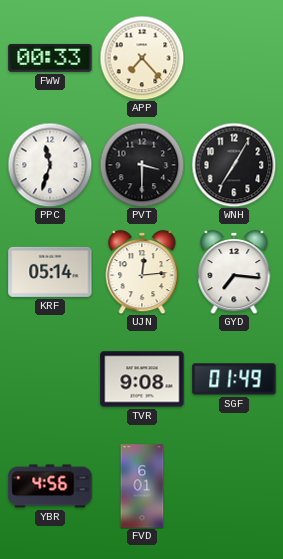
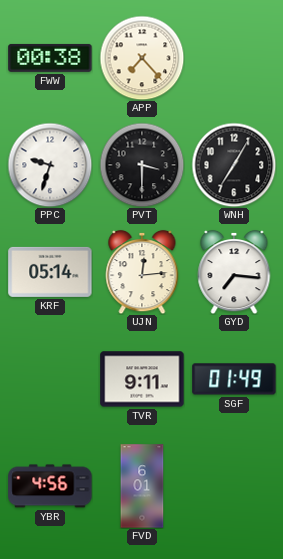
FWW: 00:33 -> 00:38 (50, 58)
PPC: 11:33 -> 9:33 (50, 165)
TVR: 9:08 -> 9:11 (142, 379)
